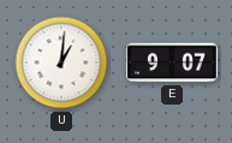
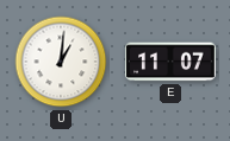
E: 9:07 -> 11:07 (170, 62)
